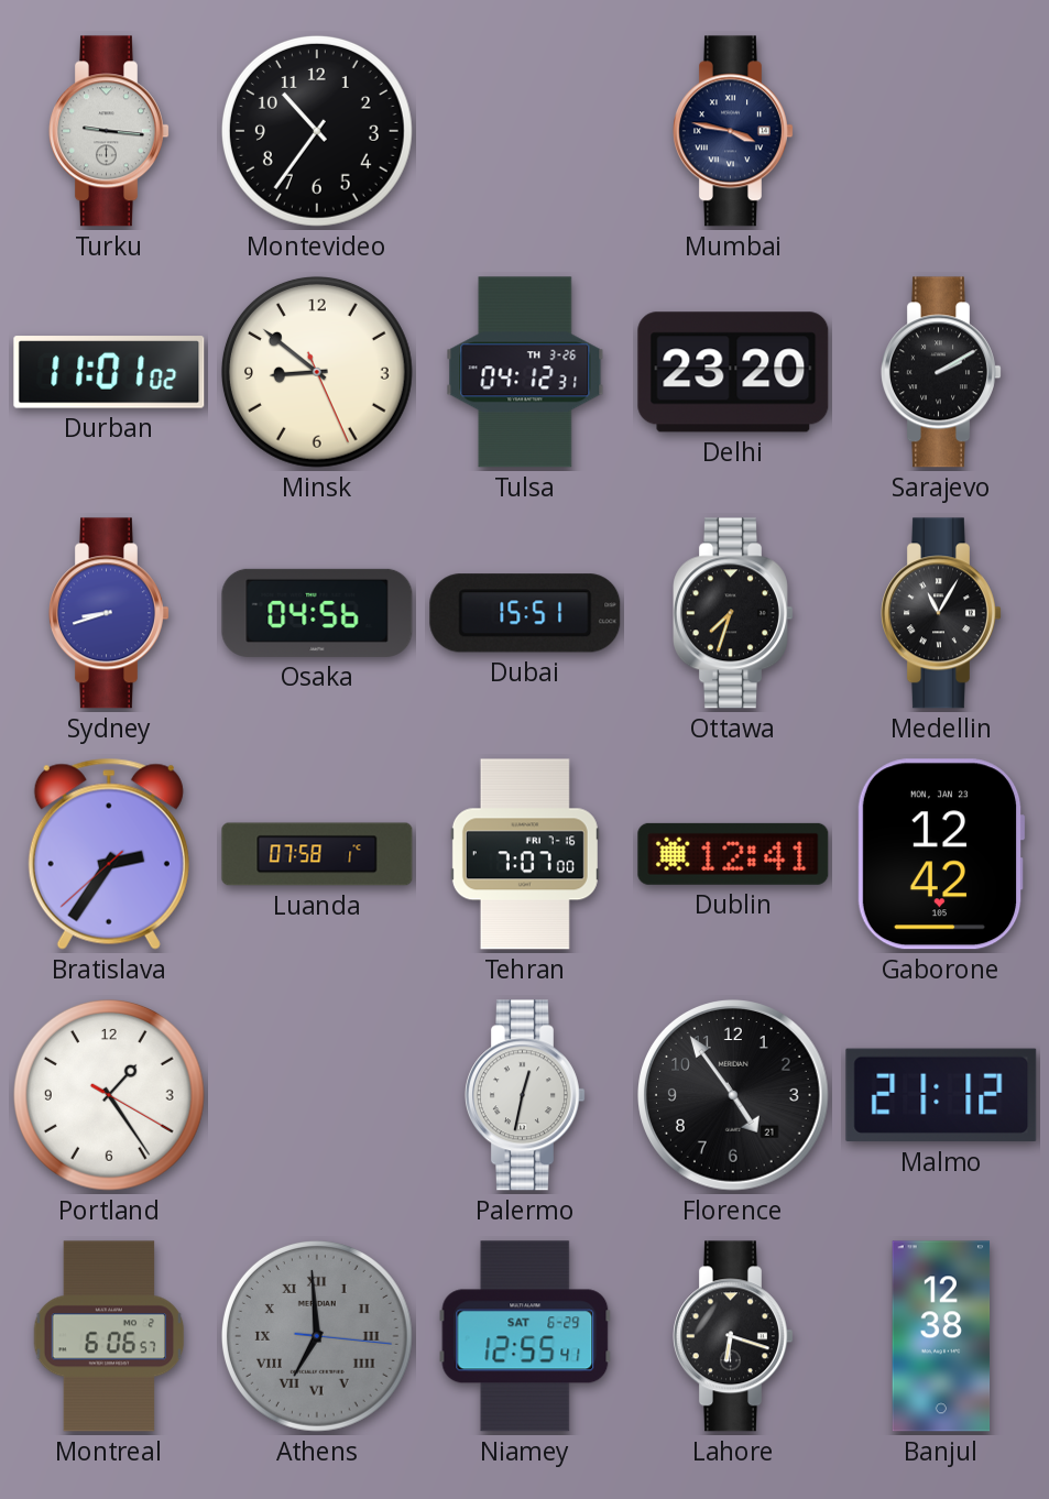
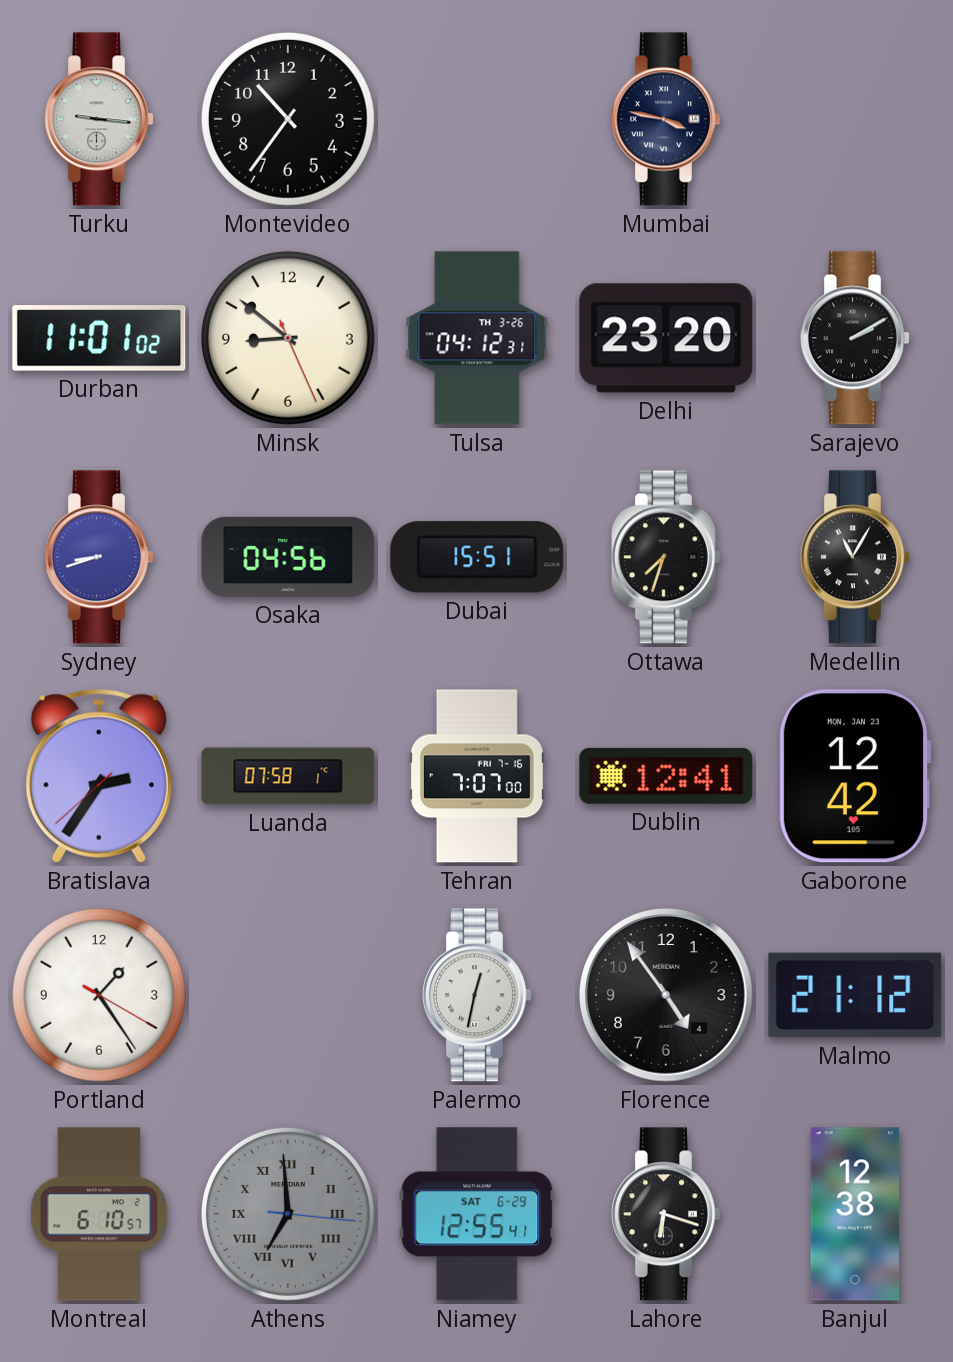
Florence date: 21 -> 4 (667, 996)
Montreal: 6:06 -> 6:10 (99, 1214)
